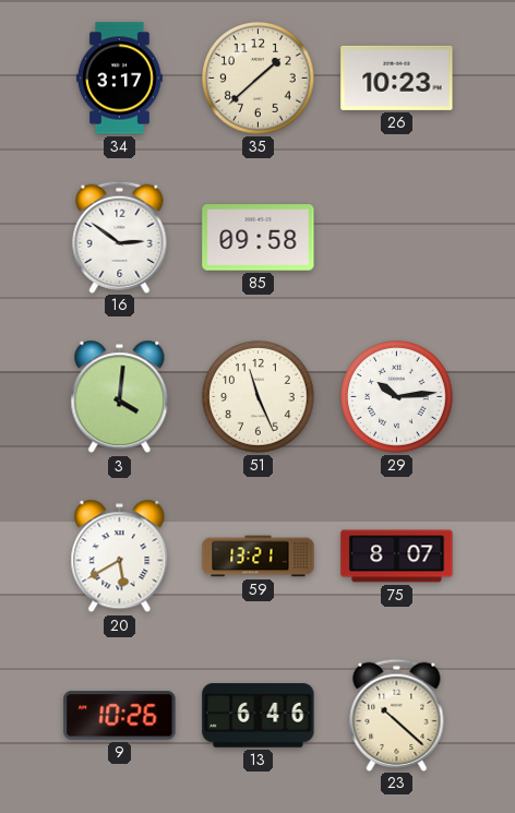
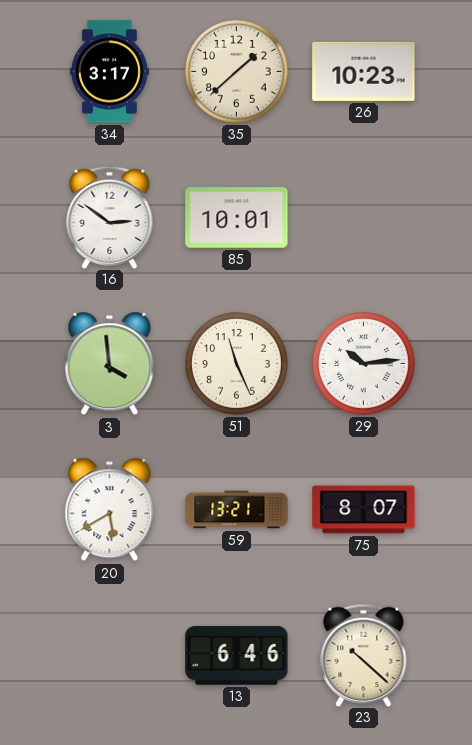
85: 09:58 -> 10:01 (237, 218)
3: 4:01 -> 3:59 (110, 364)
9: 10:26 -> none (120, 716)
